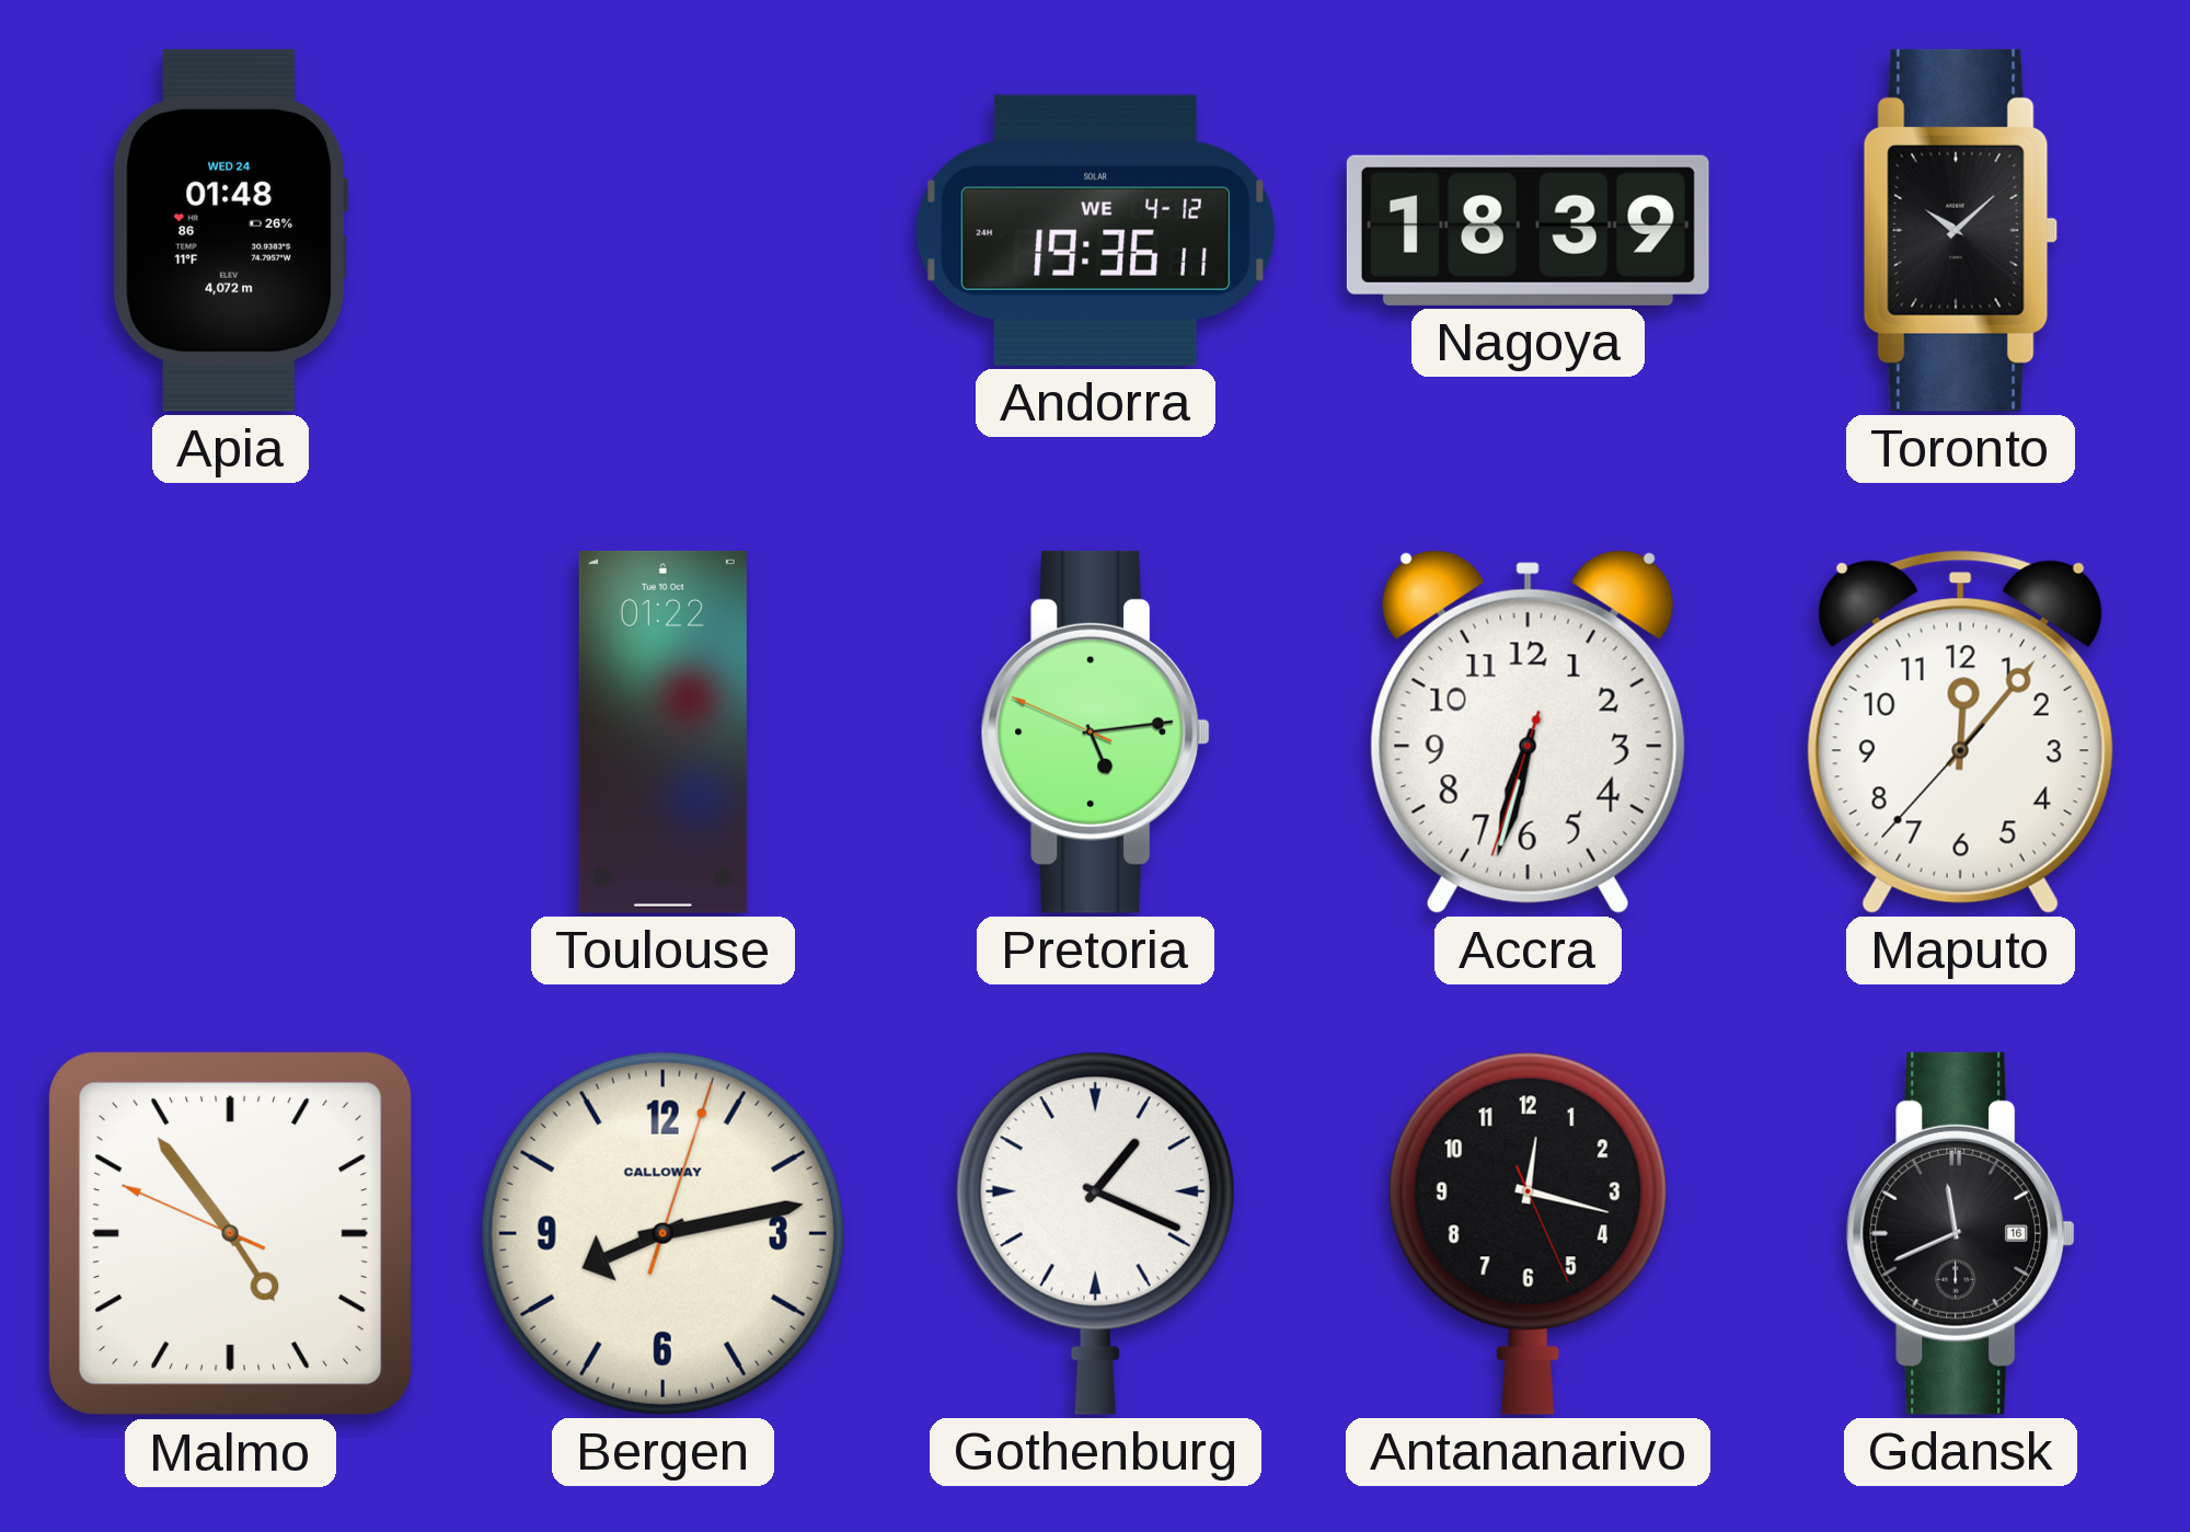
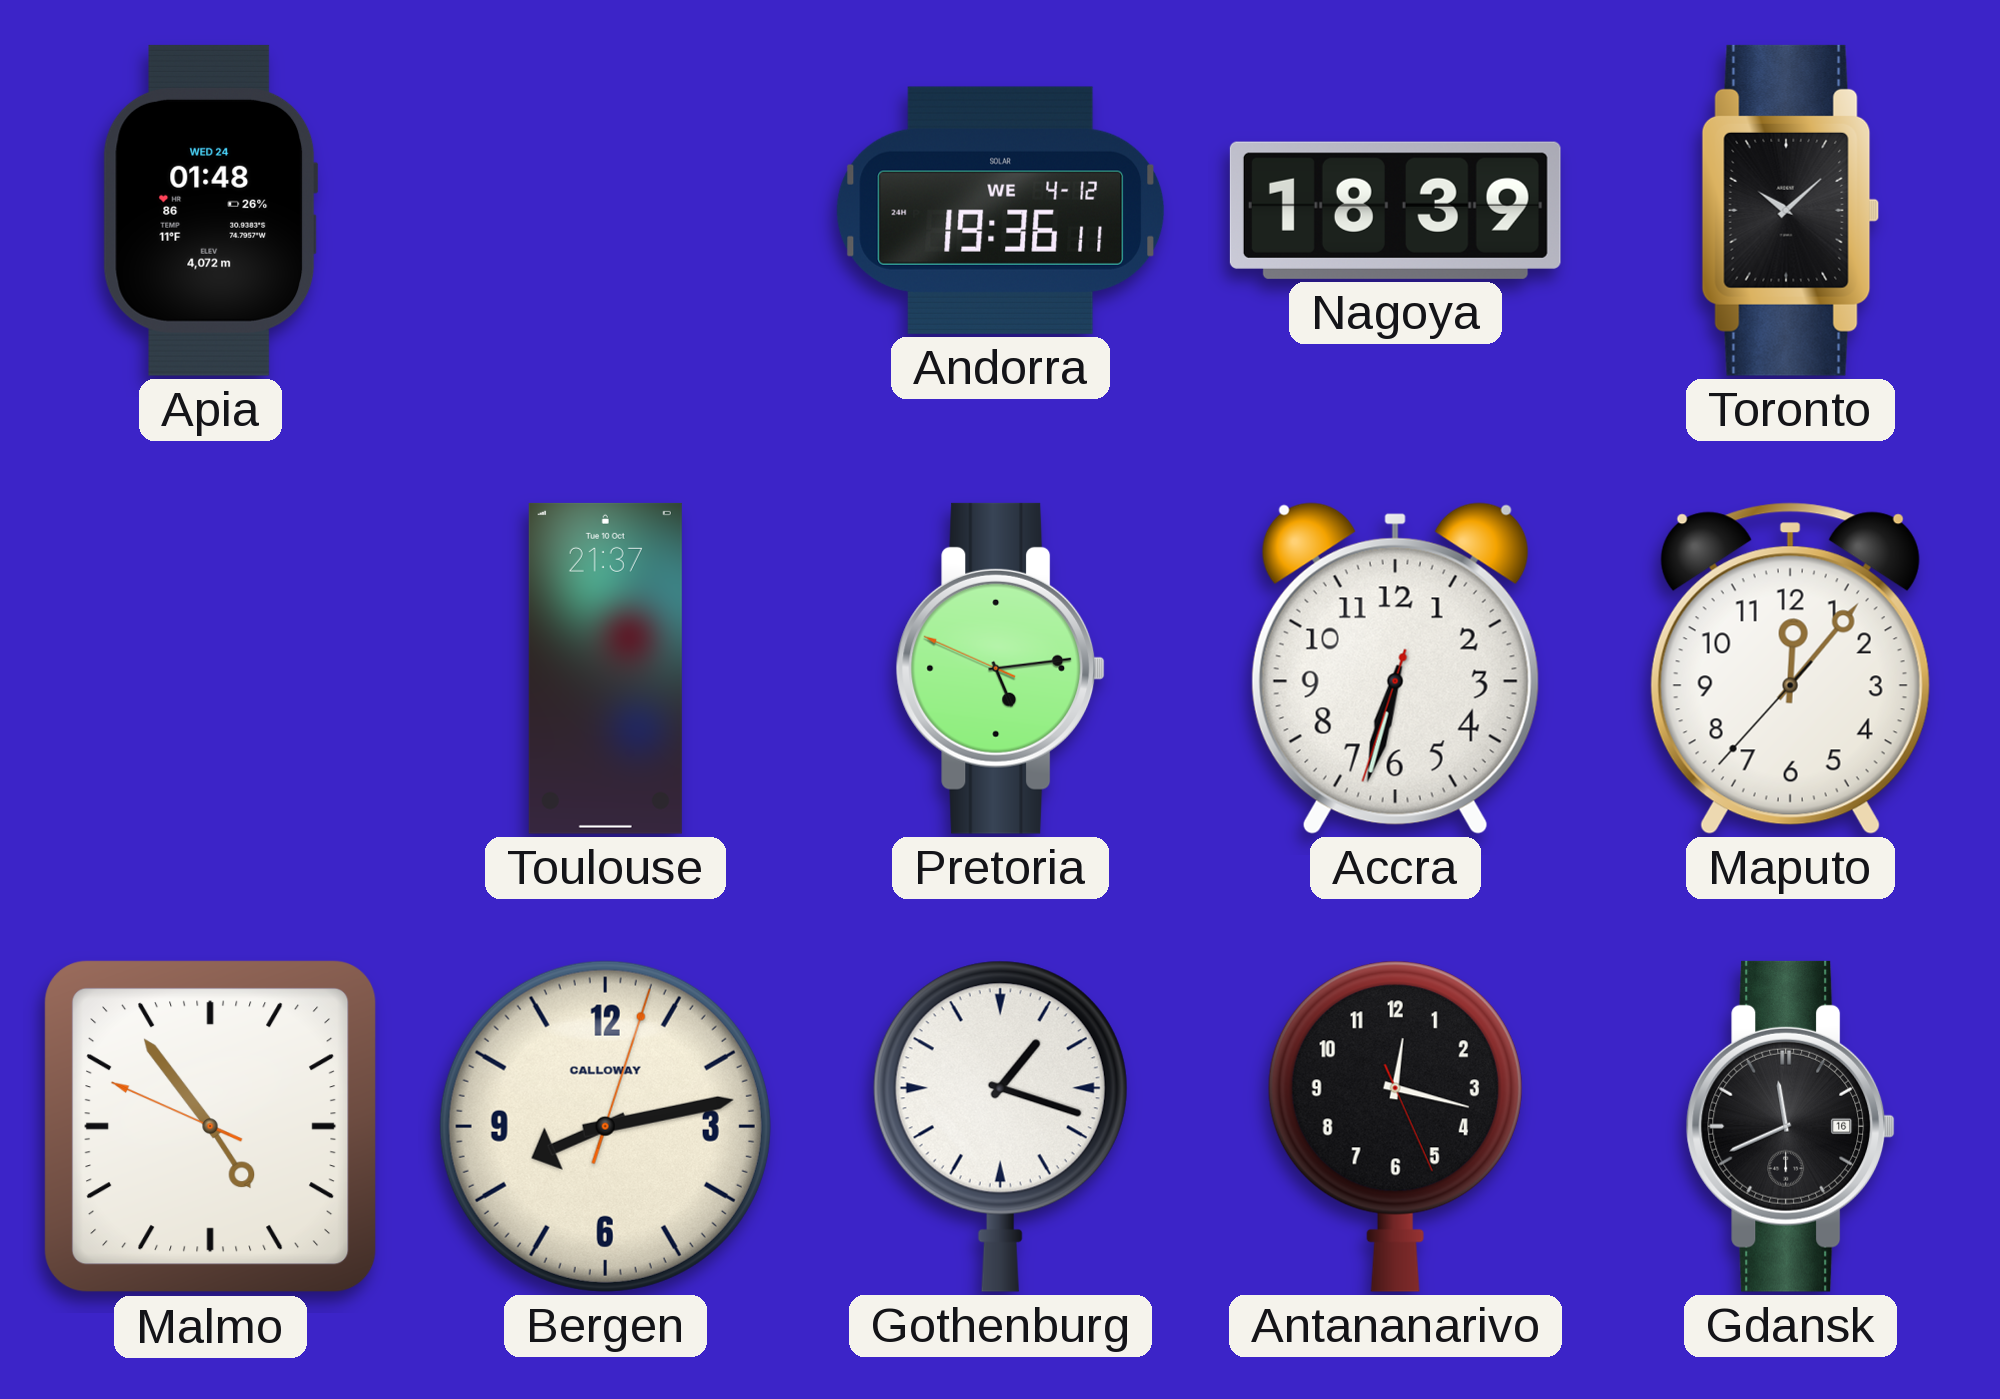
Toulouse: 01:22 -> 21:37 (605, 668)
Gothenburg: 1:19 -> 1:18 (1000, 1126)
